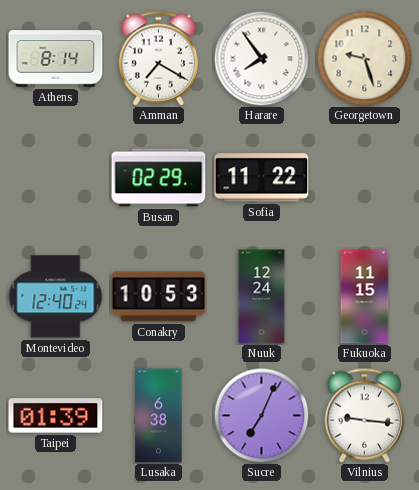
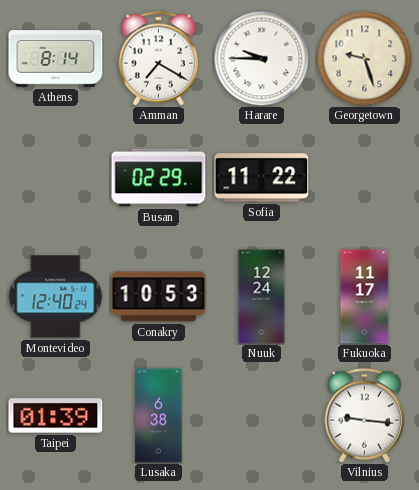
Harare: 7:54 -> 9:45 (261, 58)
Fukuoka: 11:15 -> 11:17 (365, 297)
Sucre: 7:04 -> none (261, 415)
